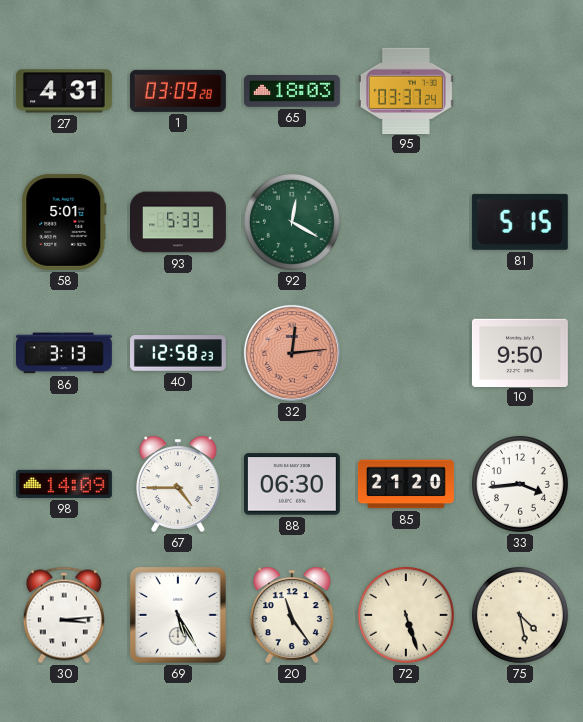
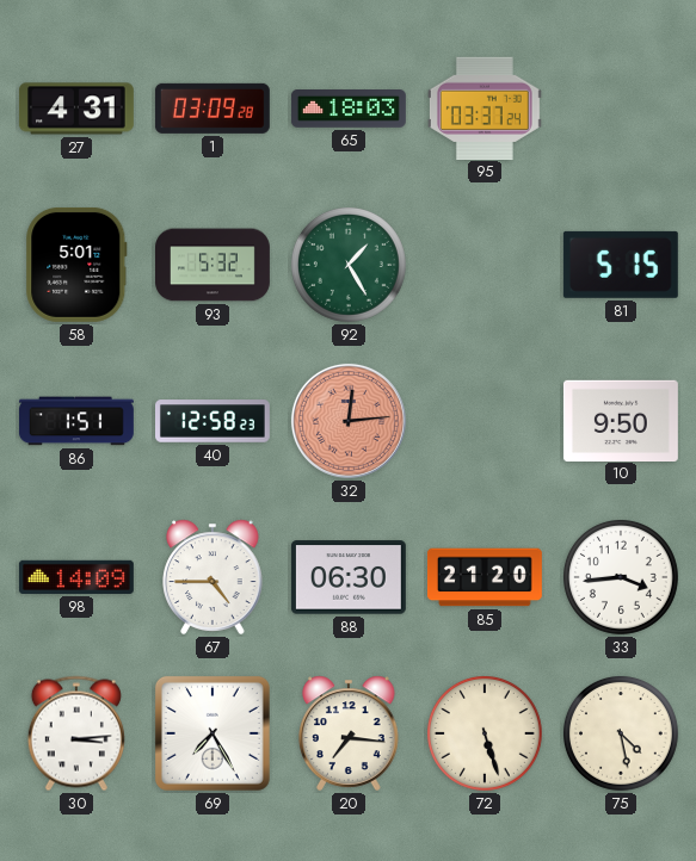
93: 5:33 -> 5:32 (214, 265)
92: 12:20 -> 1:25 (349, 265)
86: 3:13 -> 1:51 (76, 421)
69: 5:25 -> 7:25 (213, 733)
20: 11:24 -> 7:16 (349, 733)
